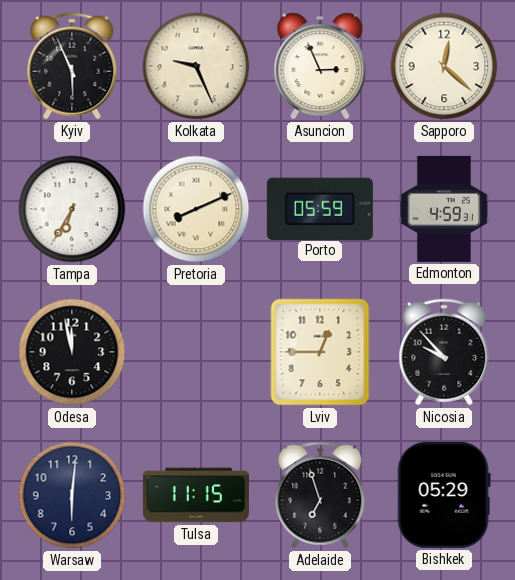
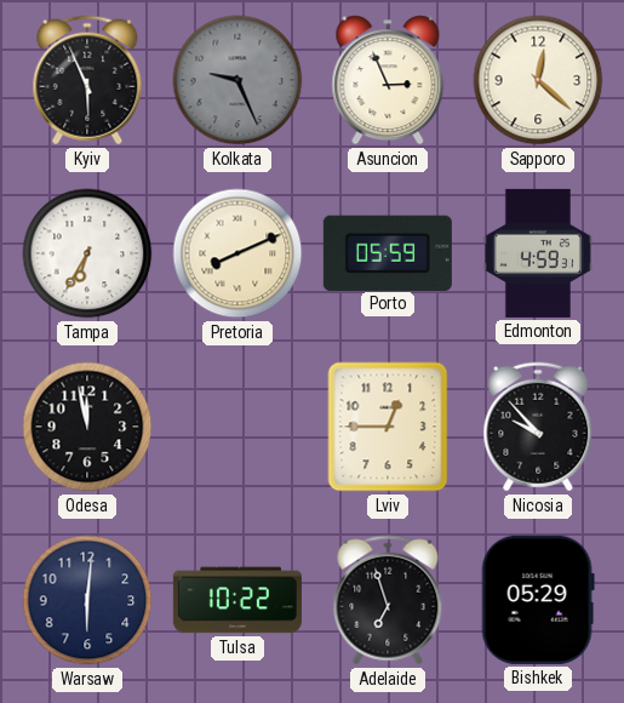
Kolkata dial: cream -> grey (237, 80)
Tulsa: 11:15 -> 10:22 (237, 600)
